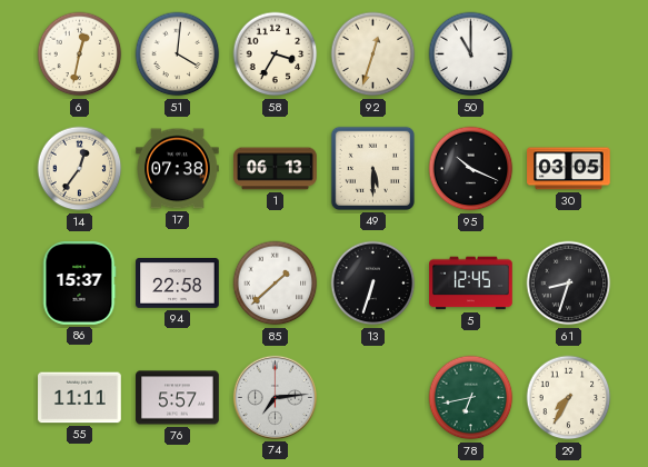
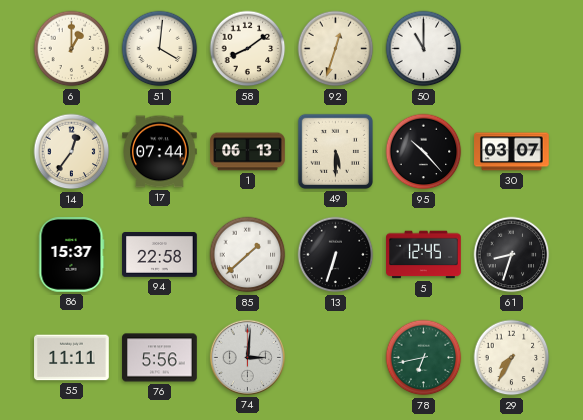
6: 12:32 -> 1:00 (72, 49)
58: 3:35 -> 8:09 (248, 49)
17: 07:38 -> 07:44 (160, 152)
95: 10:19 -> 10:23 (424, 152)
30: 03:05 -> 03:07 (512, 152)
76: 5:57 -> 5:56 (160, 358)
74: 7:14 -> 3:01 (247, 357)
